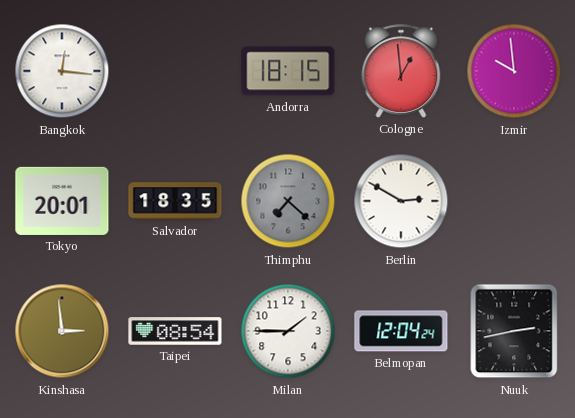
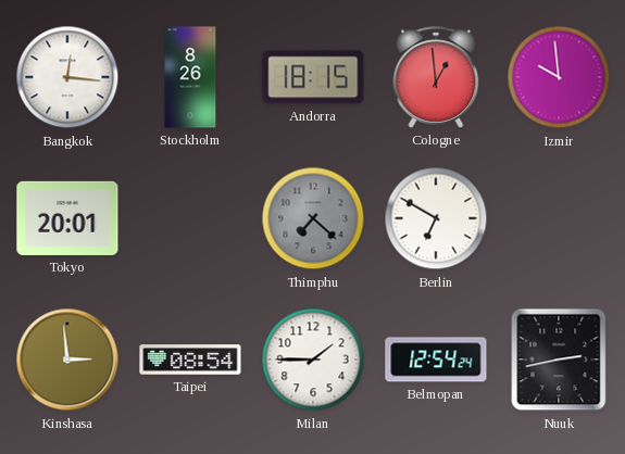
Stockholm: none -> 8:26 (190, 77)
Salvador: 18:35 -> none (175, 201)
Berlin: 2:50 -> 6:50 (436, 218)
Belmopan: 12:04 -> 12:54 (436, 360)
